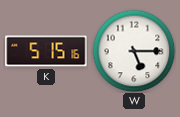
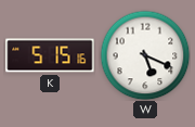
W: 5:15 -> 5:19 (145, 55)
